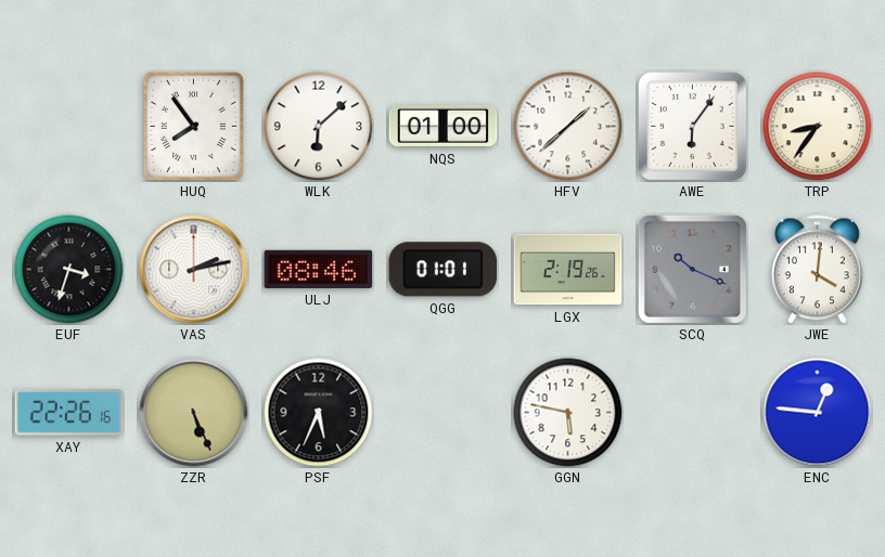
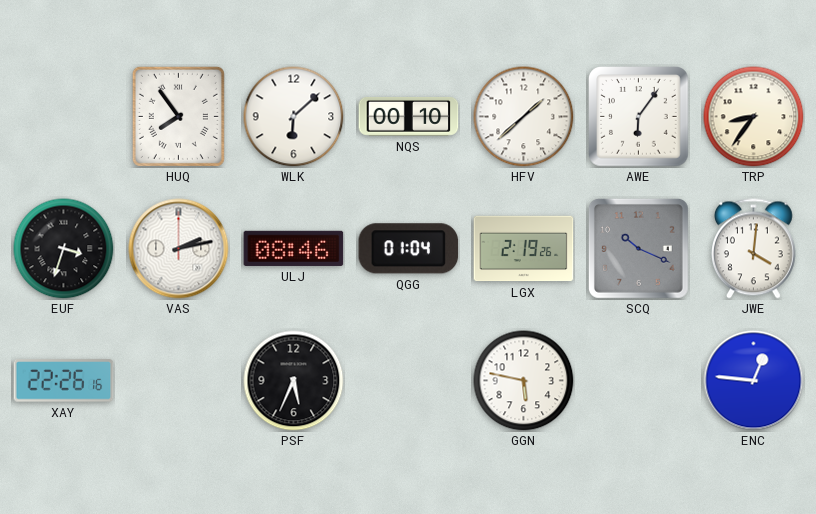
NQS: 01:00 -> 00:10 (409, 116)
QGG: 01:01 -> 01:04 (409, 249)
ZZR: 5:26 -> none (194, 413)
